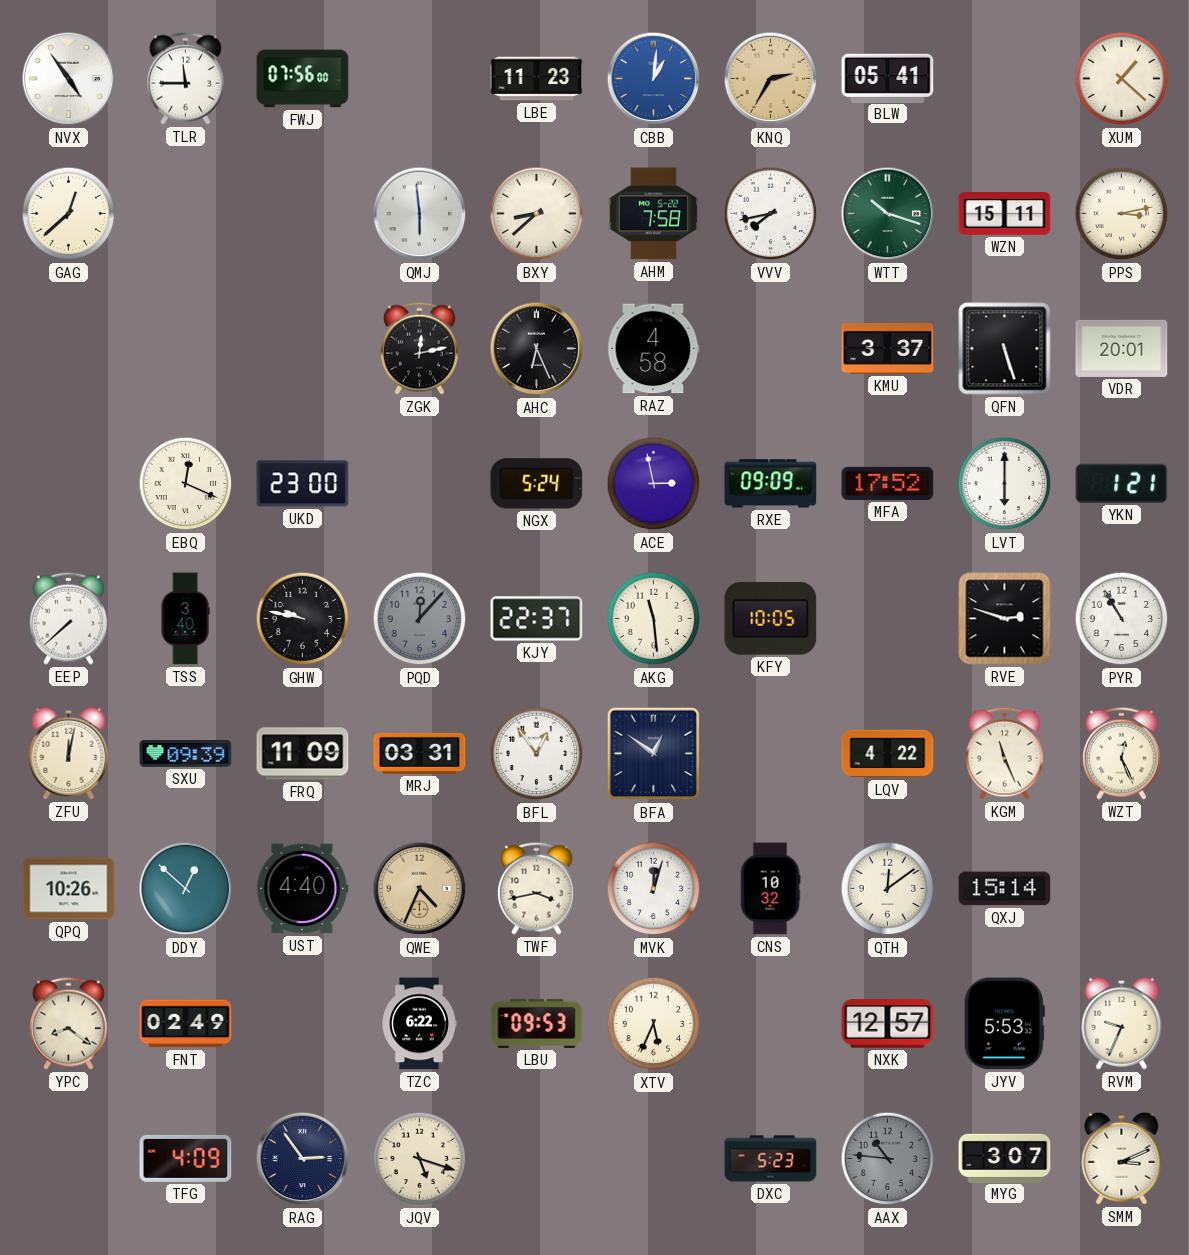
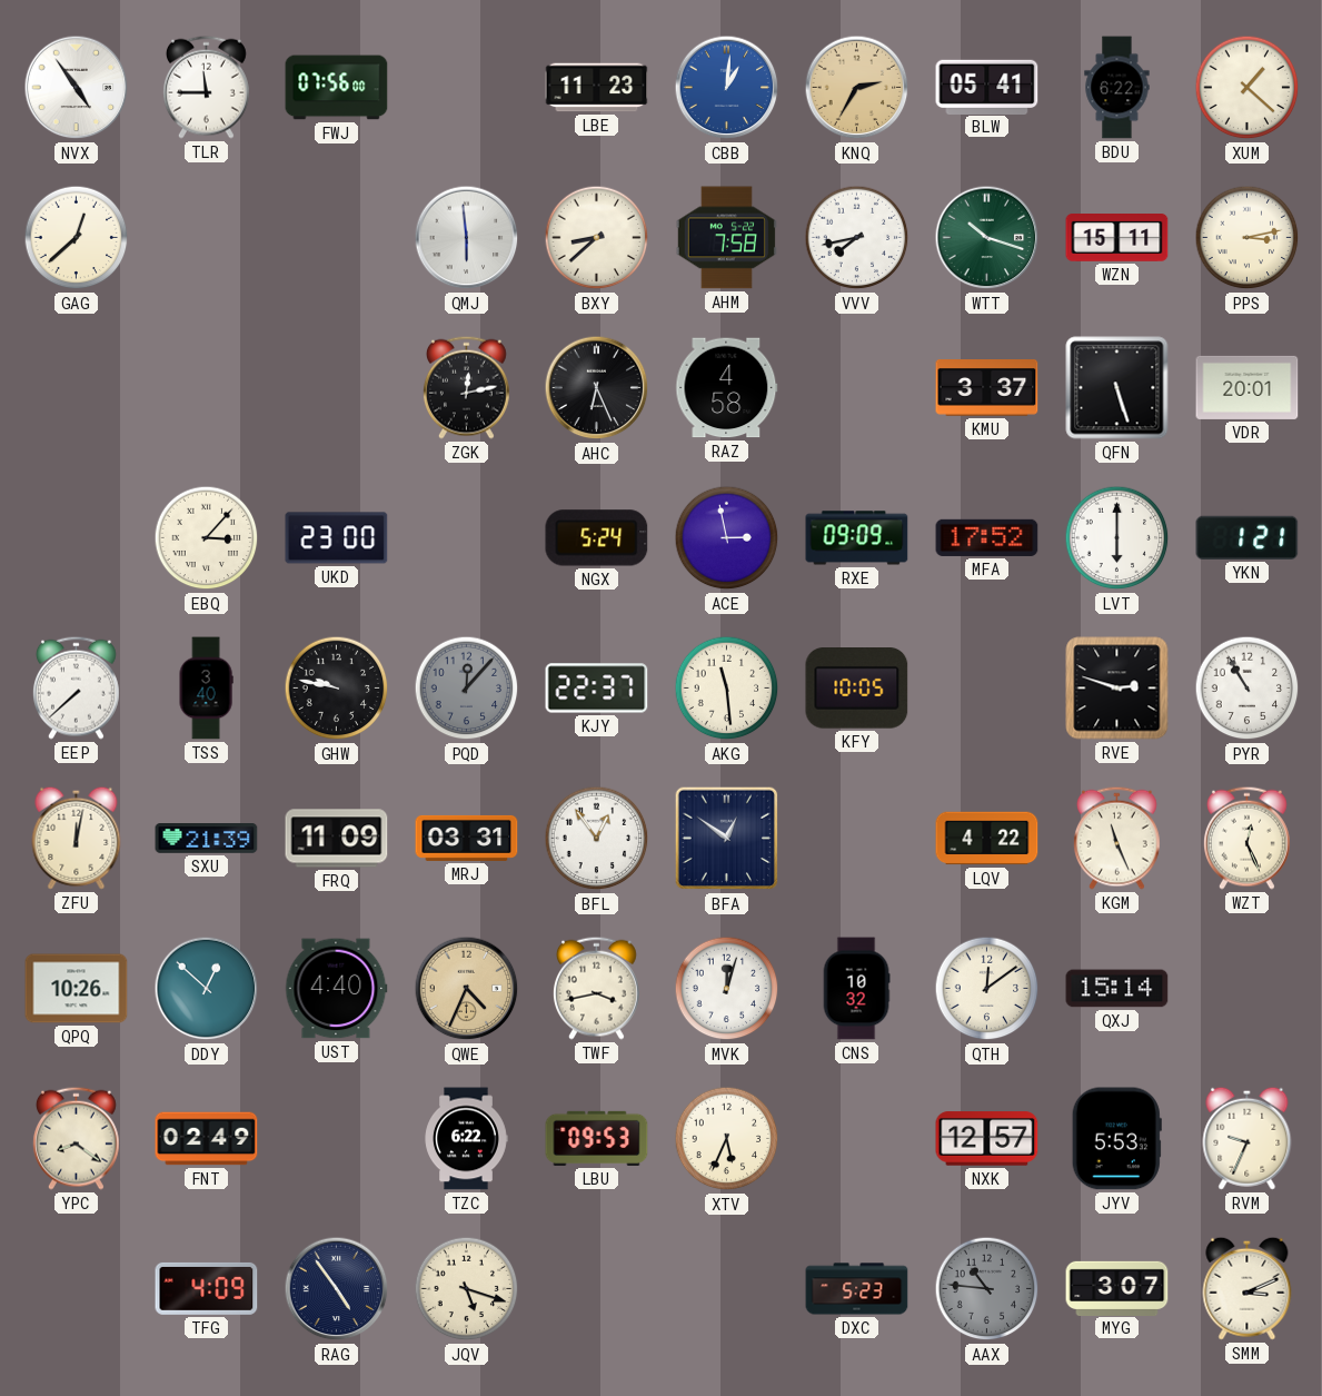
BDU: none -> 6:22 (1117, 88)
EBQ: 12:19 -> 3:07 (207, 538)
SXU: 09:39 -> 21:39 (207, 839)
RAG: 2:54 -> 4:54 (337, 1289)
